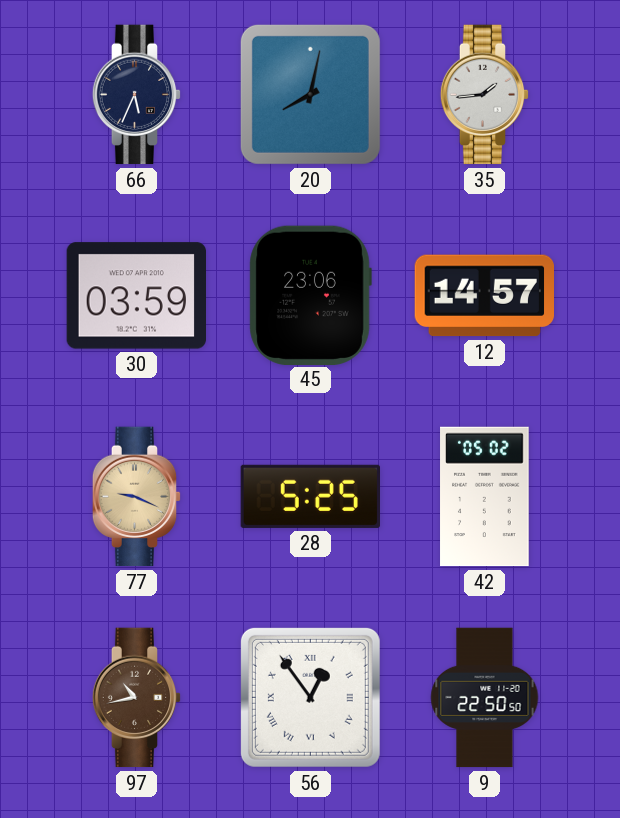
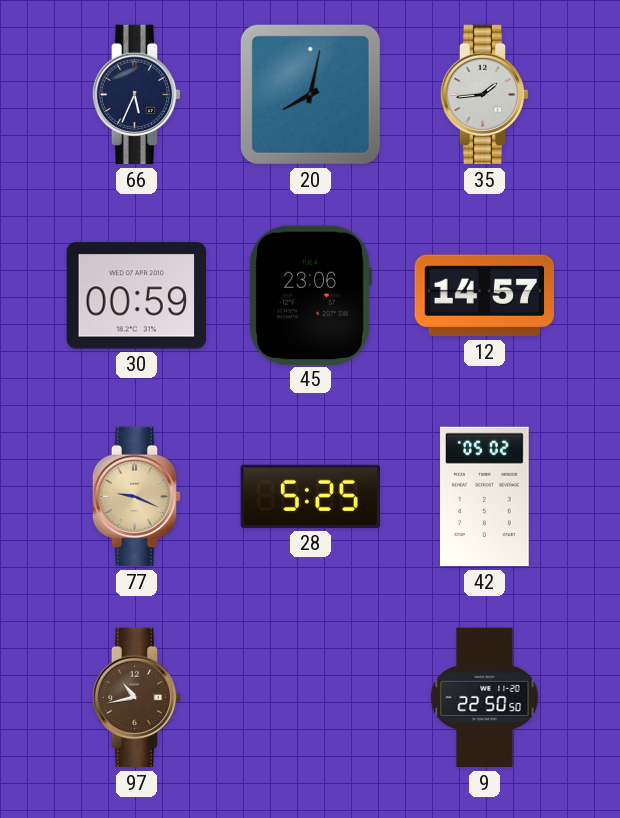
30: 03:59 -> 00:59 (136, 296)
56: 12:54 -> none (310, 697)
